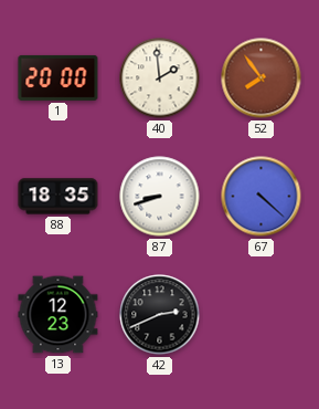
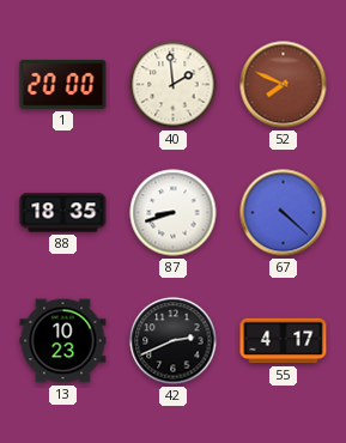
52: 7:54 -> 7:49 (284, 85)
13: 12:23 -> 10:23 (63, 341)
55: none -> 4:17 (284, 341)
